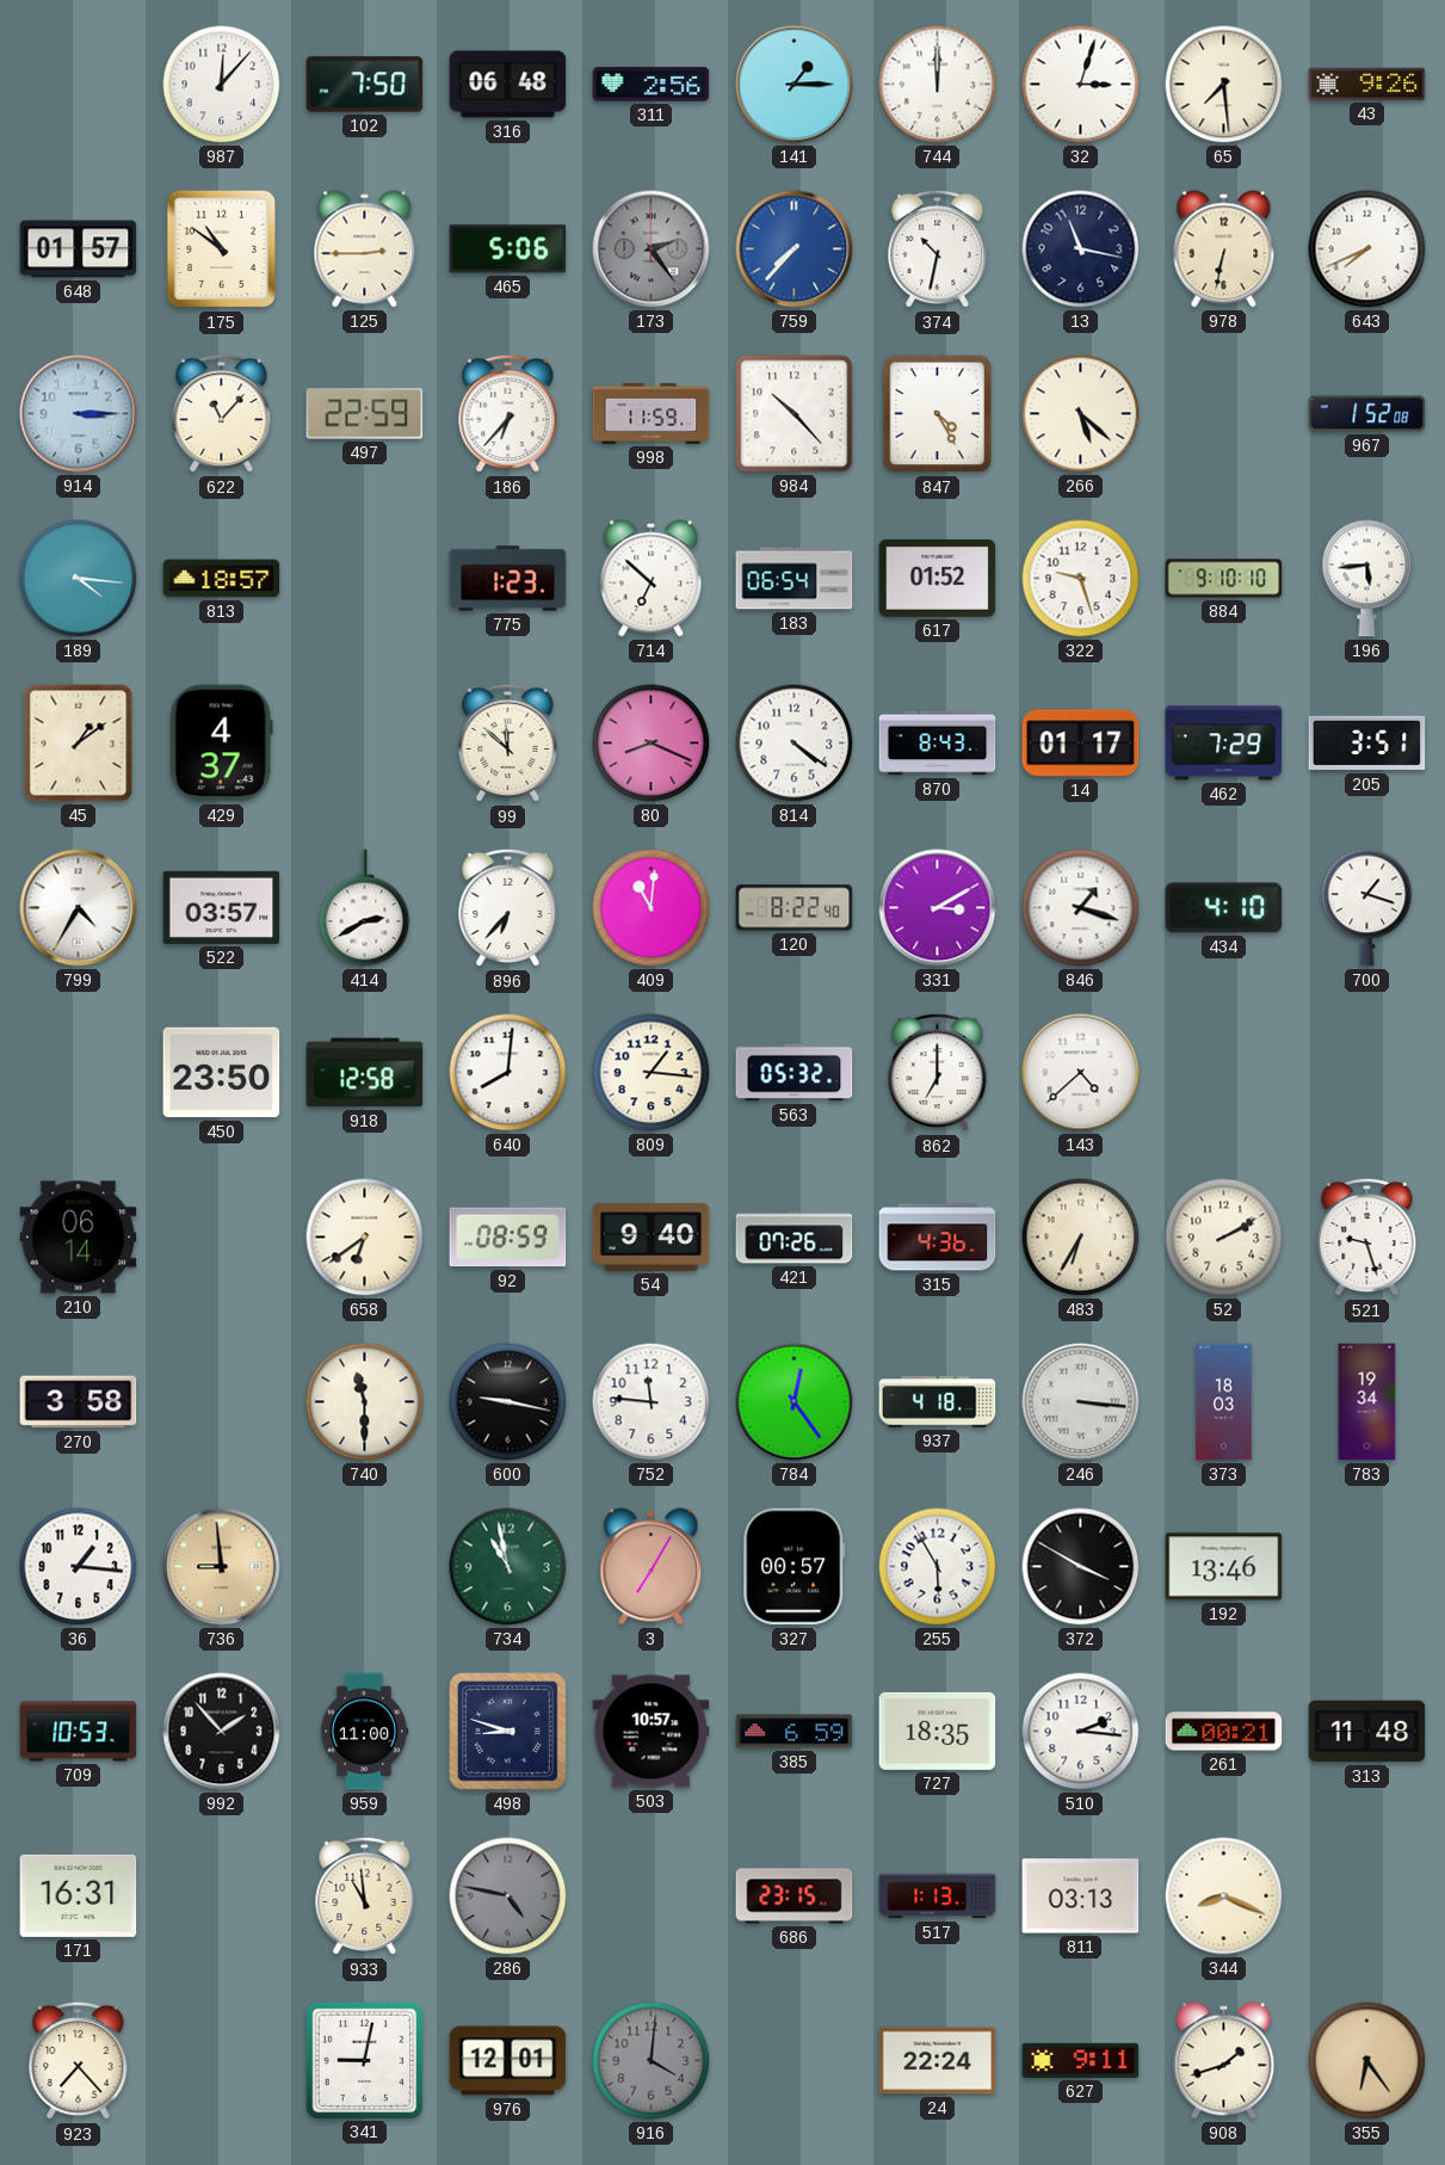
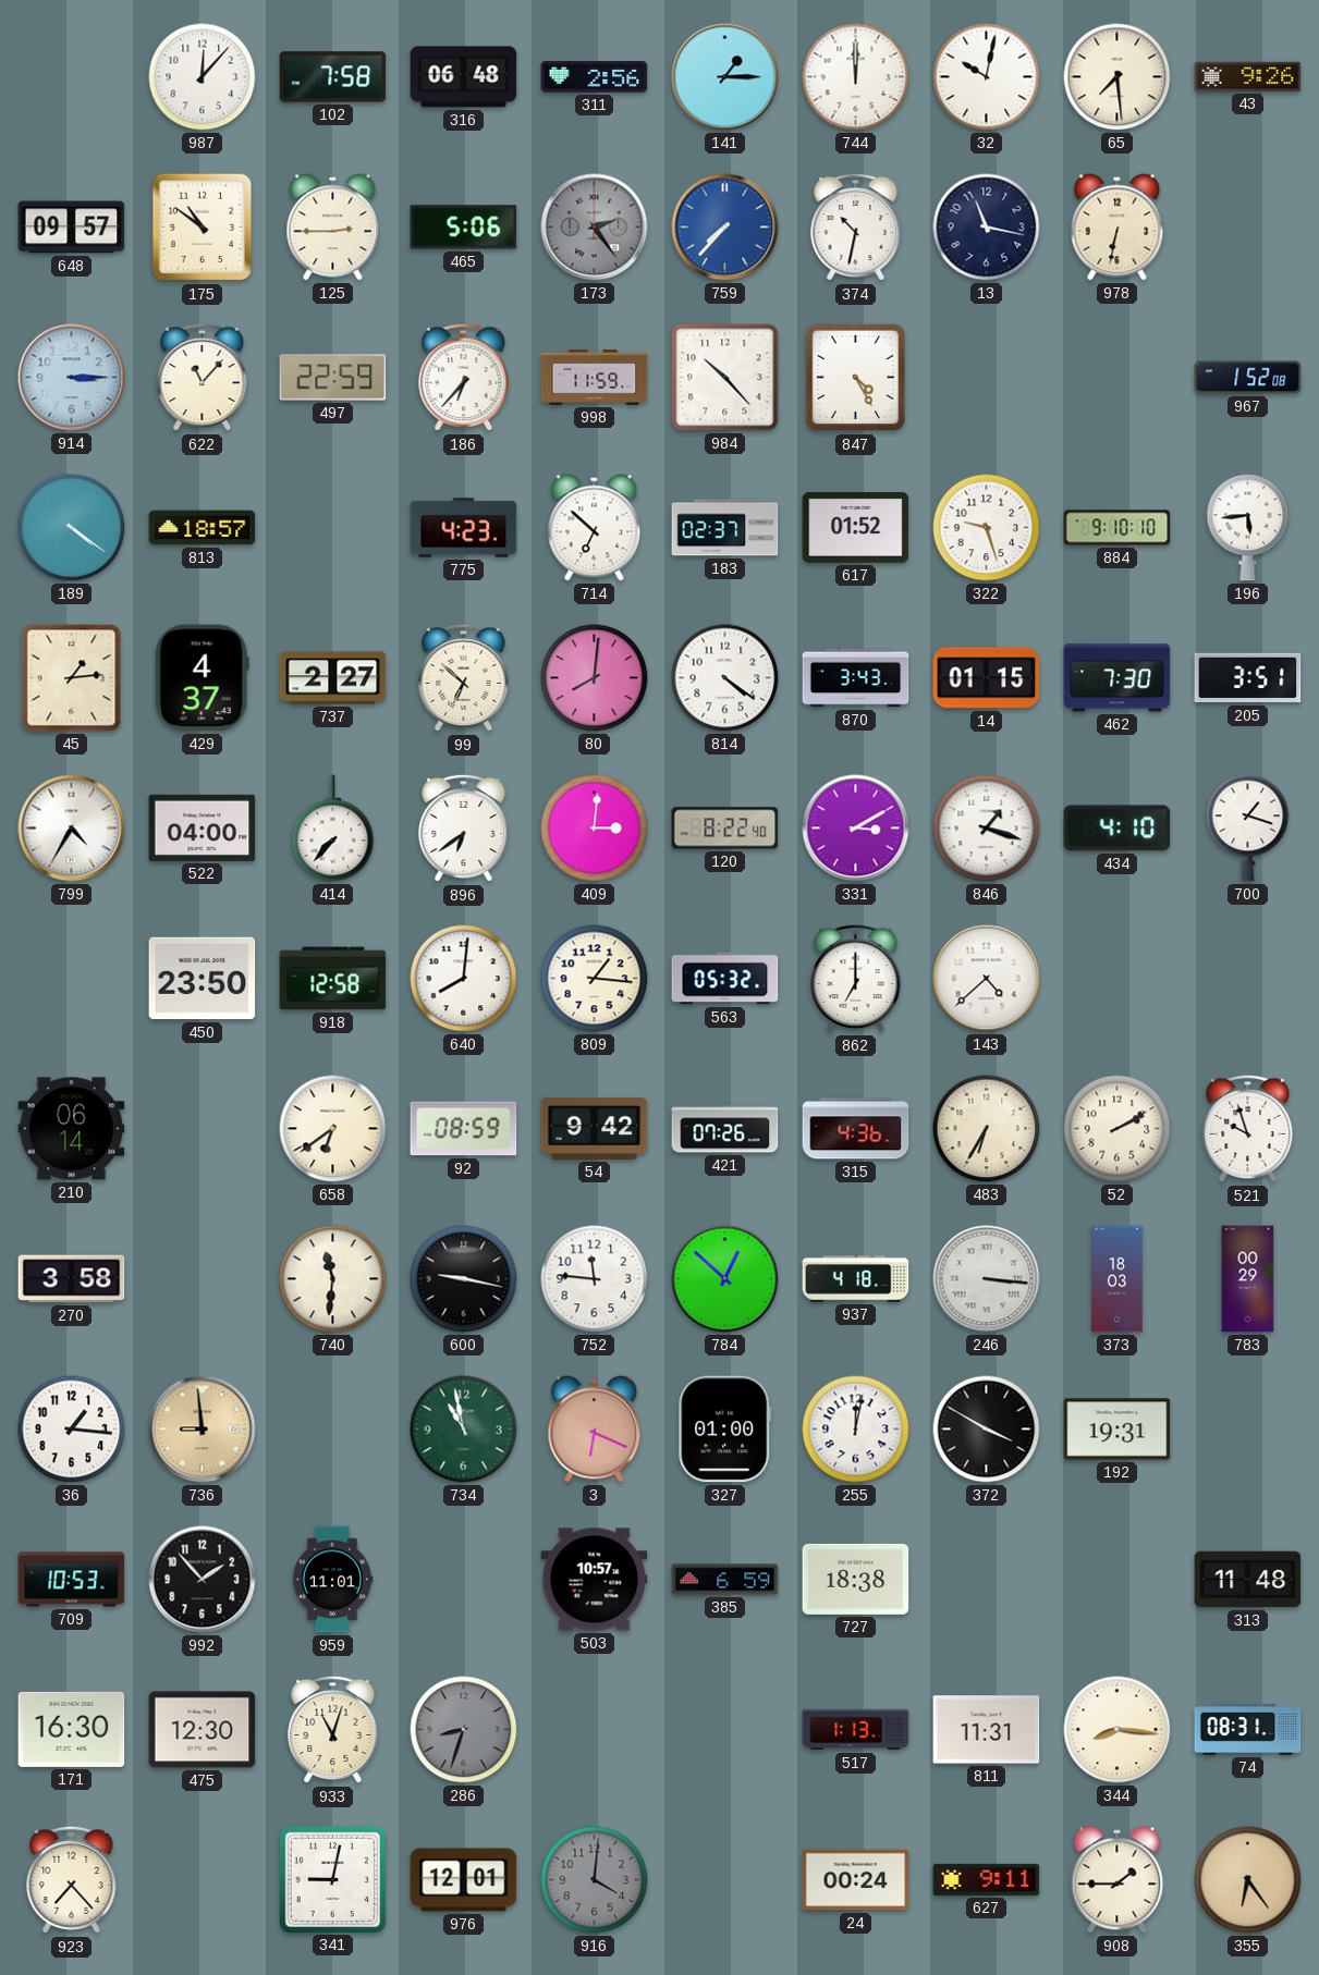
102: 7:50 -> 7:58 (333, 77)
32: 3:03 -> 10:02 (987, 77)
648: 01:57 -> 09:57 (72, 228)
643: 7:41 -> none (1367, 249)
266: 5:22 -> none (1081, 414)
189: 4:16 -> 4:21 (72, 528)
775: 1:23 -> 4:23 (464, 528)
183: 06:54 -> 02:37 (725, 528)
45: 1:09 -> 1:14 (72, 678)
737: none -> 2:27 (333, 678)
99: 11:52 -> 6:52 (464, 678)
80: 8:19 -> 8:01 (595, 678)
870: 8:43 -> 3:43 (856, 678)
14: 01:17 -> 01:15 (987, 678)
462: 7:29 -> 7:30 (1118, 678)
522: 03:57 -> 04:00 (203, 827)
414: 2:40 -> 7:37 (333, 829)
896: 6:37 -> 6:39 (464, 829)
409: 11:01 -> 3:01 (595, 829)
54: 9:40 -> 9:42 (595, 1128)
521: 9:27 -> 9:57 (1248, 1129)
740: 11:30 -> 11:31 (333, 1279)
784: 12:24 -> 12:52 (725, 1279)
783: 19:34 -> 00:29 (1248, 1279)
3: 7:05 -> 6:19 (595, 1430)
327: 00:57 -> 01:00 (725, 1430)
255: 5:55 -> 12:02 (856, 1430)
192: 13:46 -> 19:31 (1118, 1430)
959: 11:00 -> 11:01 (332, 1580)
498: 8:48 -> none (508, 1732)
727: 18:35 -> 18:38 (856, 1579)
510: 2:16 -> none (1081, 1732)
261: 00:21 -> none (1224, 1732)
171: 16:31 -> 16:30 (72, 1729)
475: none -> 12:30 (203, 1730)
933: 10:59 -> 11:03 (333, 1730)
286: 4:47 -> 8:33 (464, 1730)
686: 23:15 -> none (795, 1896)
811: 03:13 -> 11:31 (987, 1730)
344: 8:19 -> 8:16 (1118, 1730)
74: none -> 08:31 (1248, 1730)
24: 22:24 -> 00:24 (856, 1880)
908: 1:42 -> 1:45 (1118, 1880)
